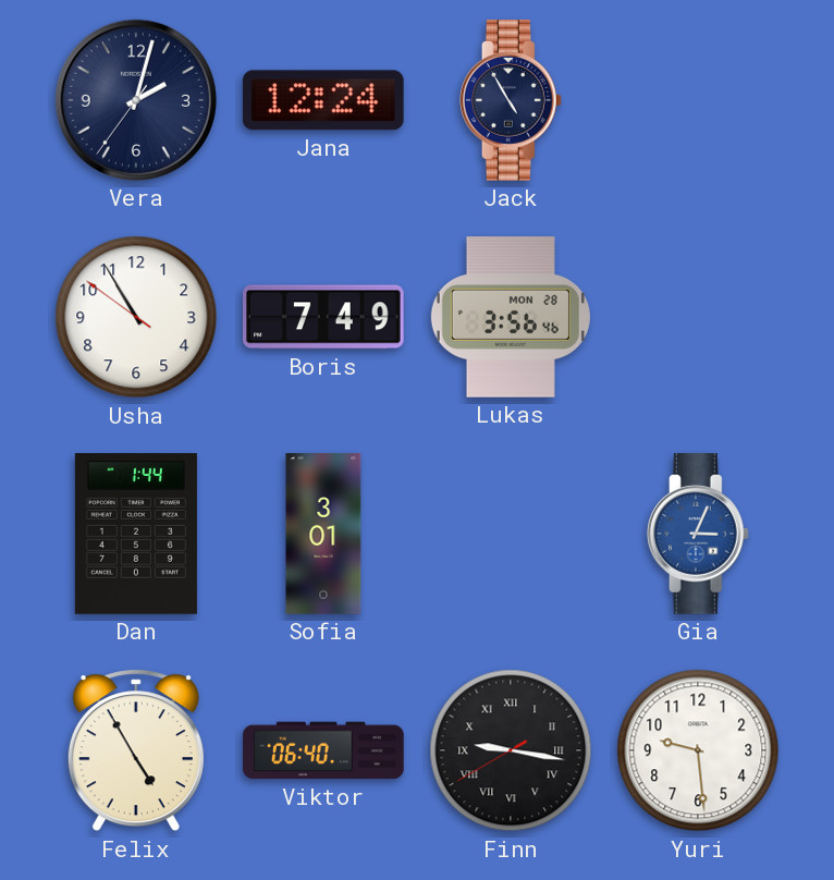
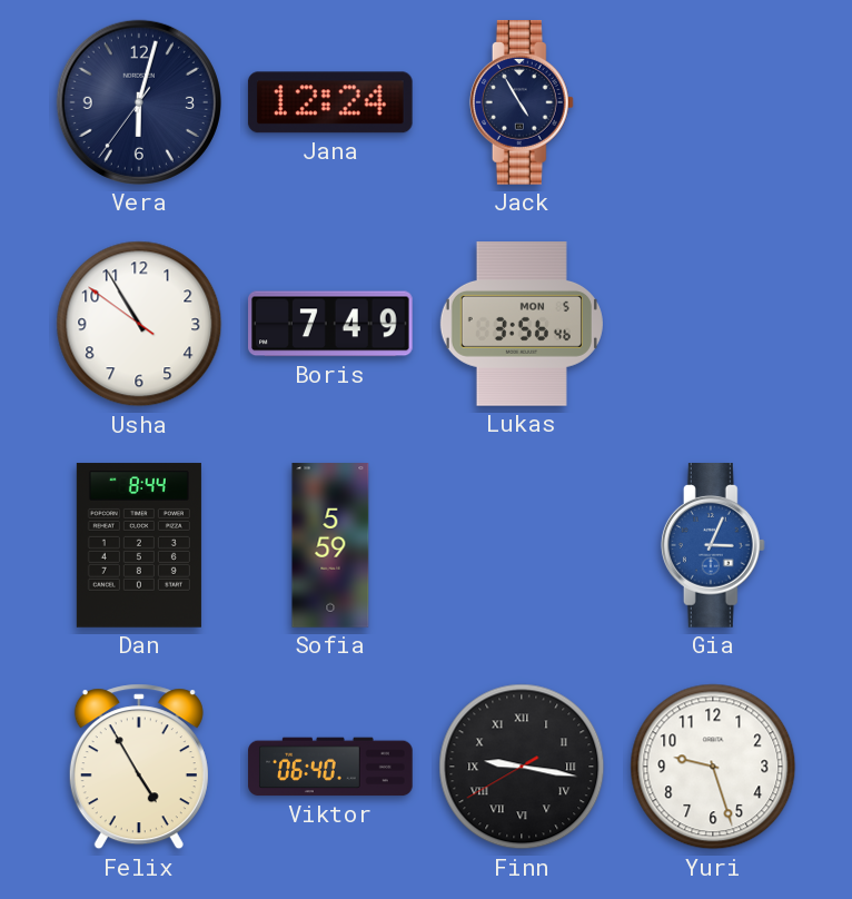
Vera: 2:02 -> 6:02 (139, 102)
Lukas date: MON 28 -> MON 5 (522, 324)
Dan: 1:44 -> 8:44 (139, 545)
Sofia: 3:01 -> 5:59 (330, 545)
Yuri: 9:29 -> 9:27 (713, 767)
